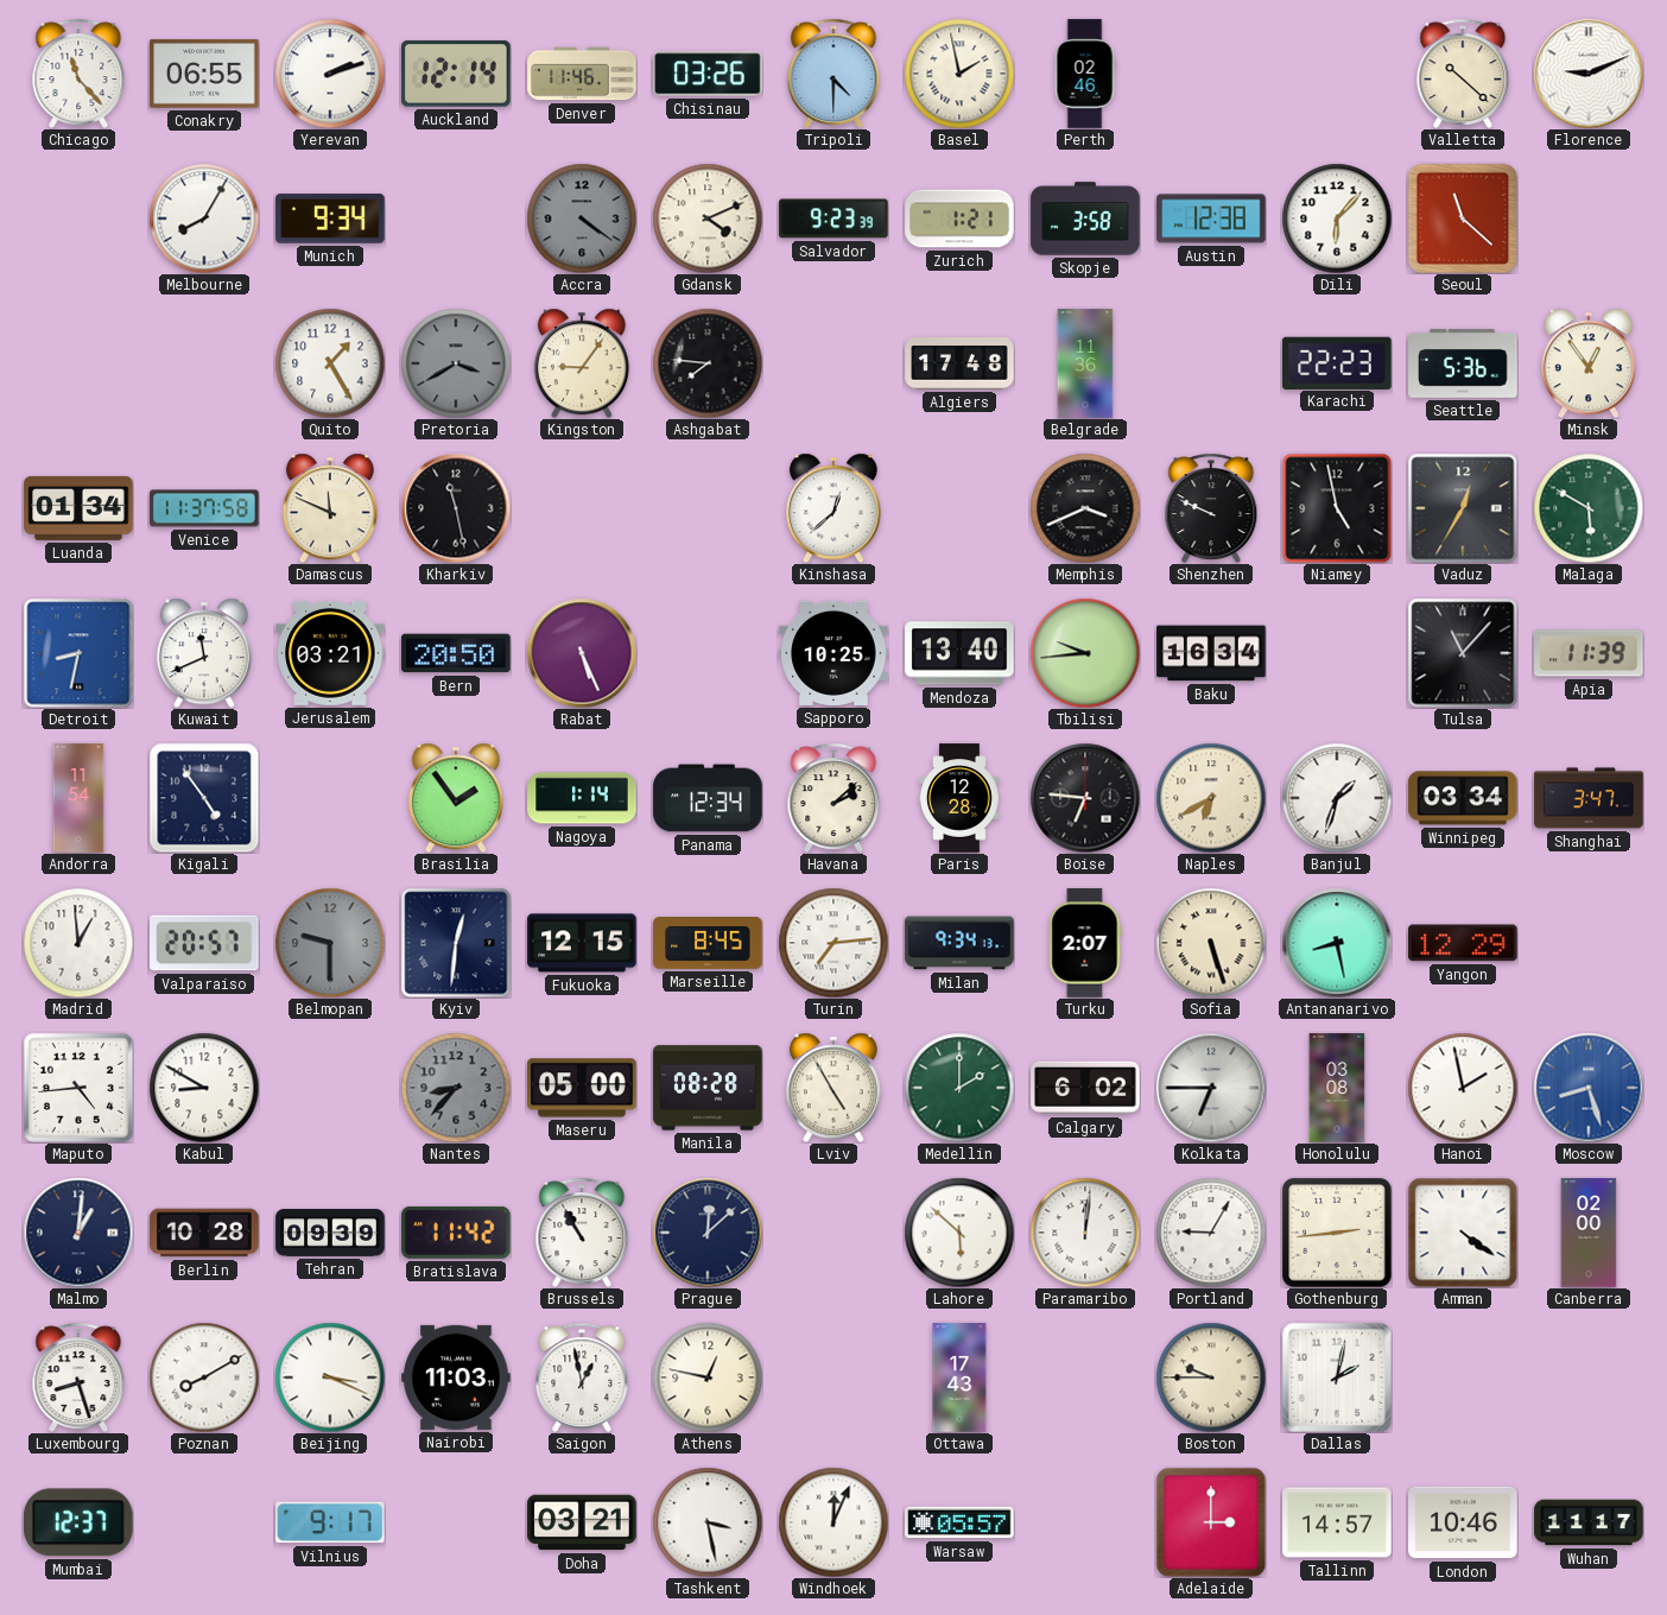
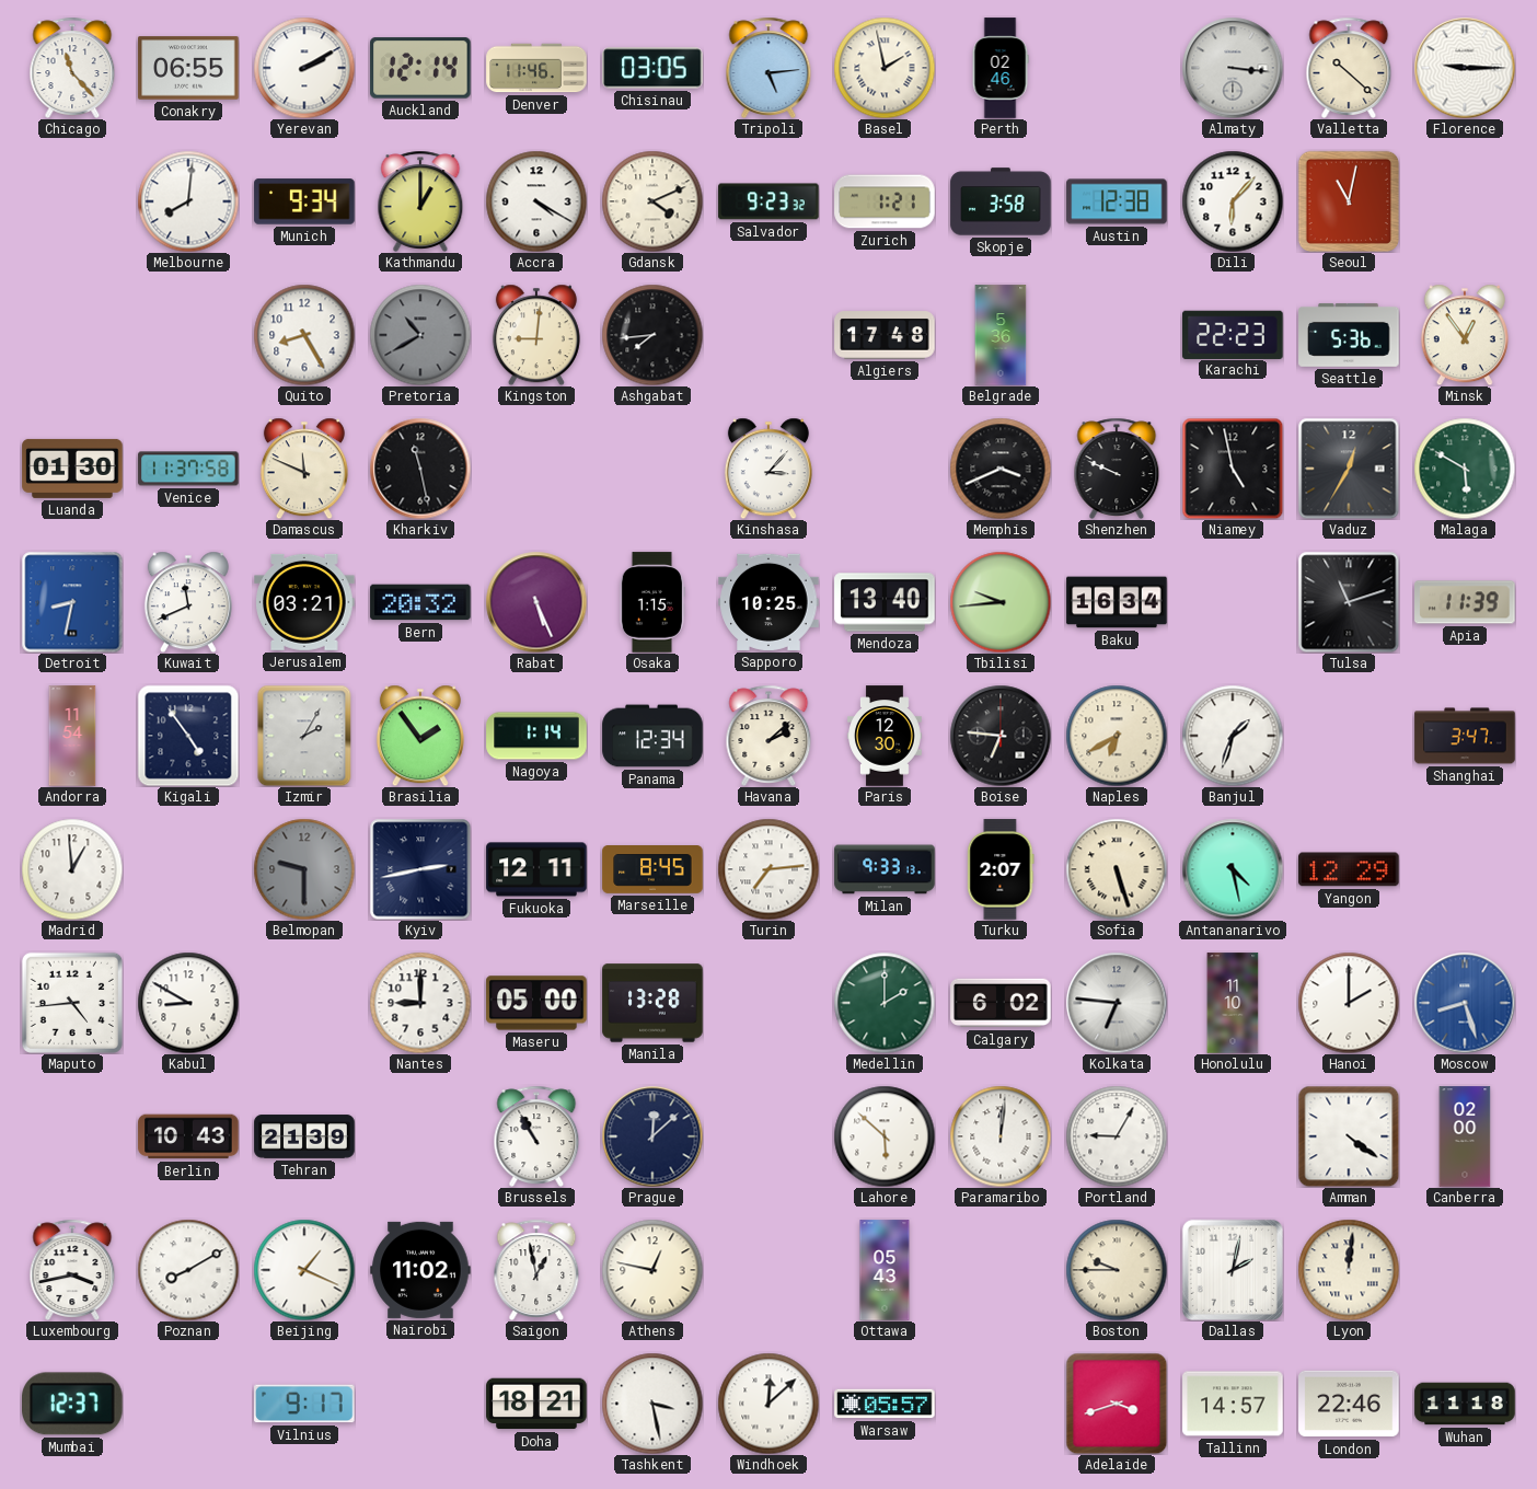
Yerevan: 2:12 -> 2:10 (304, 68)
Chisinau: 03:26 -> 03:05 (652, 68)
Tripoli: 4:30 -> 5:14 (768, 67)
Almaty: none -> 3:16 (1233, 68)
Florence: 9:11 -> 9:15 (1465, 68)
Melbourne: 8:05 -> 8:01 (188, 201)
Kathmandu: none -> 1:00 (420, 200)
Accra: 4:21 -> 4:20 (536, 201)
Accra dial: grey -> white (536, 201)
Salvador: 9:23:39 -> 9:23:32 (768, 201)
Seoul: 11:22 -> 11:02 (1348, 200)
Quito: 1:25 -> 8:25 (304, 335)
Pretoria: 3:40 -> 10:40 (420, 335)
Kingston: 9:06 -> 9:01 (536, 335)
Ashgabat: 7:46 -> 7:44 (652, 335)
Belgrade: 11:36 -> 5:36 (1001, 335)
Luanda: 01:34 -> 01:30 (72, 469)
Kinshasa: 12:38 -> 3:07 (768, 469)
Bern: 20:50 -> 20:32 (420, 602)
Osaka: none -> 1:15 (651, 602)
Tulsa: 11:07 -> 11:12 (1349, 602)
Izmir: none -> 2:05 (304, 736)
Paris: 12:28 -> 12:30 (886, 736)
Winnipeg: 03:34 -> none (1463, 798)
Valparaiso: 20:57 -> none (204, 943)
Kyiv: 12:31 -> 2:43 (420, 869)
Fukuoka: 12:15 -> 12:11 (536, 869)
Milan: 9:34 -> 9:33 (885, 869)
Antananarivo: 8:28 -> 4:28 (1233, 869)
Nantes: 8:37 -> 9:00 (420, 1003)
Nantes dial: grey -> white (420, 1003)
Manila: 08:28 -> 13:28 (652, 1003)
Lviv: 4:55 -> none (833, 1088)
Kolkata: 6:45 -> 6:46 (1117, 1003)
Honolulu: 03:08 -> 11:10 (1233, 1003)
Hanoi: 1:58 -> 2:00 (1349, 1003)
Malmo: 1:01 -> none (78, 1233)
Berlin: 10:28 -> 10:43 (188, 1136)
Tehran: 09:39 -> 21:39 (304, 1136)
Bratislava: 11:42 -> none (456, 1233)
Gothenburg: 2:44 -> none (1337, 1233)
Luxembourg: 8:27 -> 3:43 (72, 1269)
Beijing: 3:19 -> 1:19 (304, 1270)
Nairobi: 11:03 -> 11:02 (420, 1270)
Ottawa: 17:43 -> 05:43 (885, 1270)
Lyon: none -> 12:01 (1349, 1270)
Doha: 03:21 -> 18:21 (536, 1404)
Windhoek: 12:04 -> 12:08 (768, 1404)
Adelaide: 3:00 -> 3:42 (1117, 1404)
London: 10:46 -> 22:46 (1349, 1404)
Wuhan: 11:17 -> 11:18 (1465, 1404)
